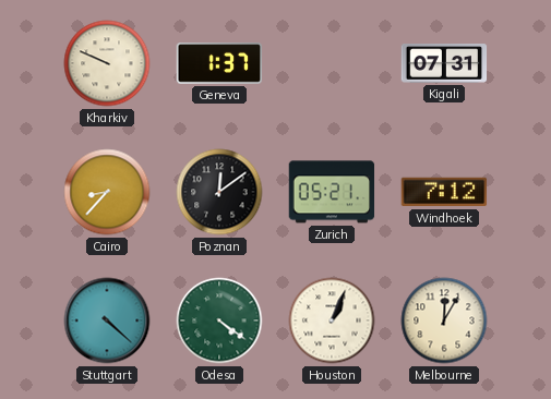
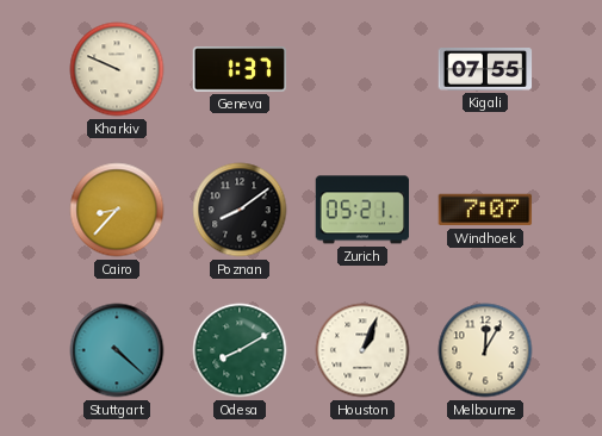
Kigali: 07:31 -> 07:55 (485, 70)
Poznan: 12:09 -> 8:09 (240, 210)
Windhoek: 7:12 -> 7:07 (485, 210)
Odesa: 4:21 -> 8:10 (240, 350)
